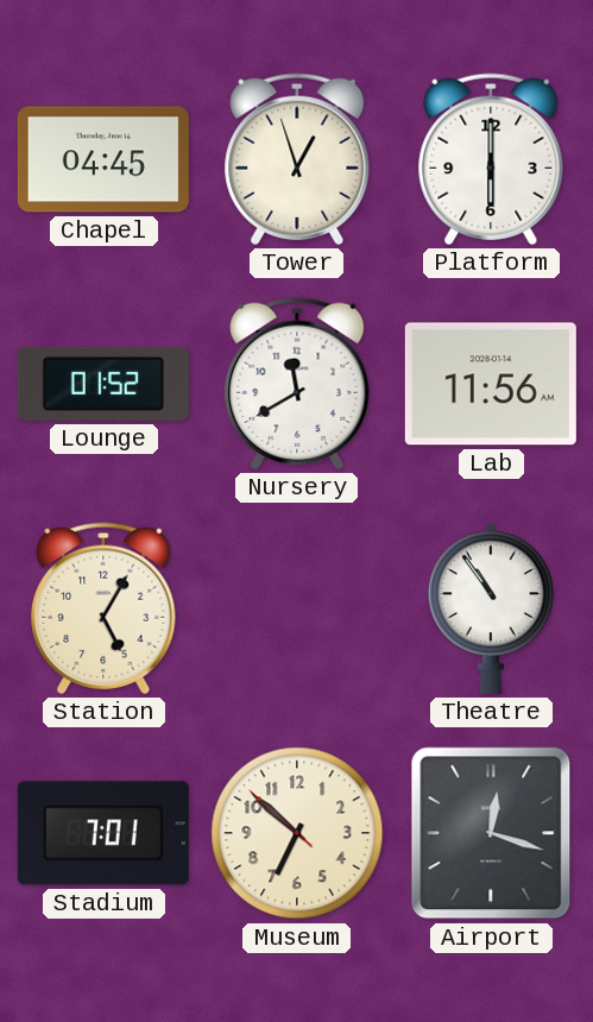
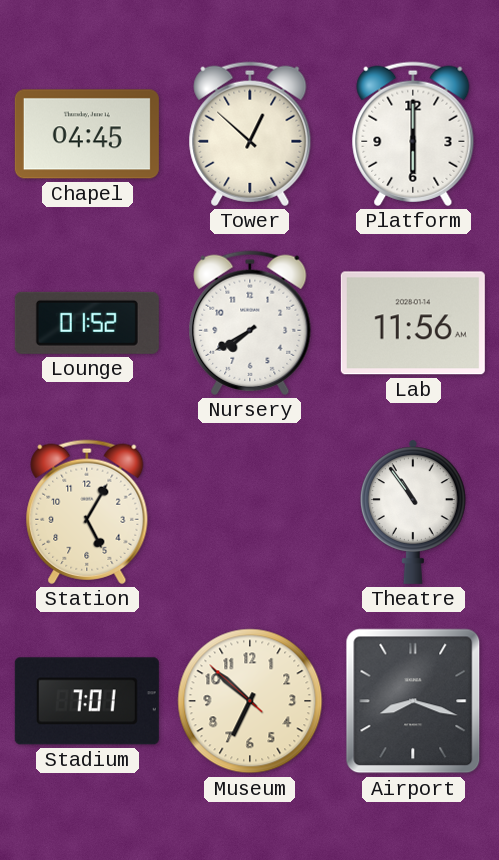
Tower: 12:57 -> 12:52 (250, 134)
Nursery: 11:40 -> 7:40 (250, 323)
Airport: 12:18 -> 8:18 (413, 701)
